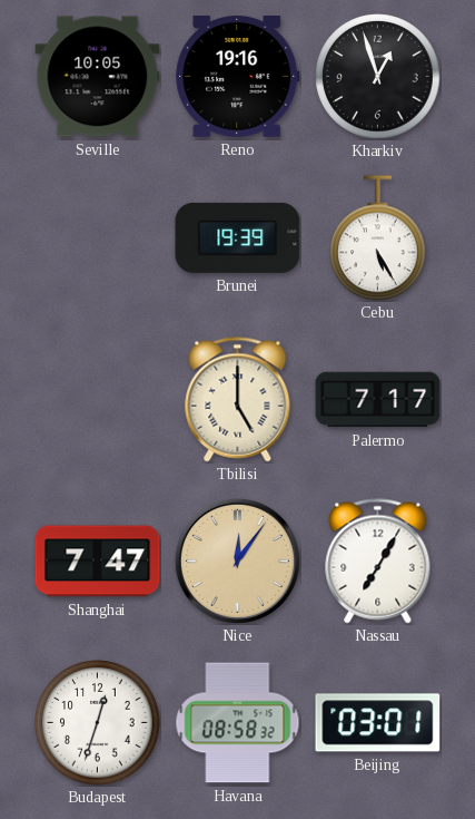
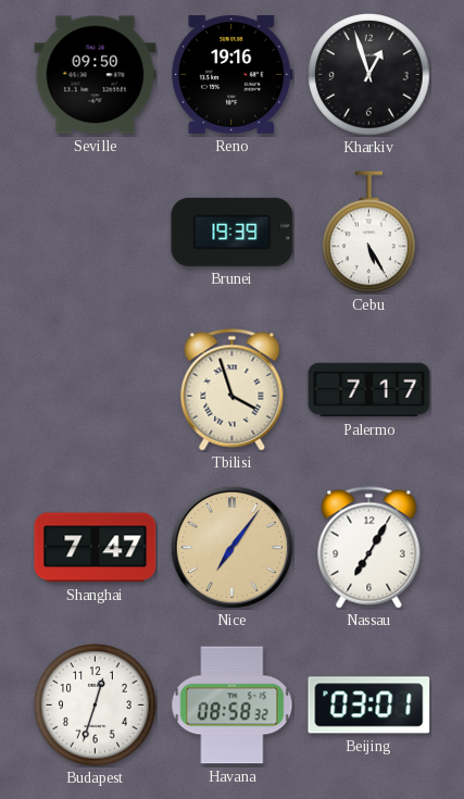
Seville: 10:05 -> 09:50 (96, 75)
Tbilisi: 5:00 -> 3:57 (233, 390)
Nice: 12:06 -> 7:06 (231, 547)
